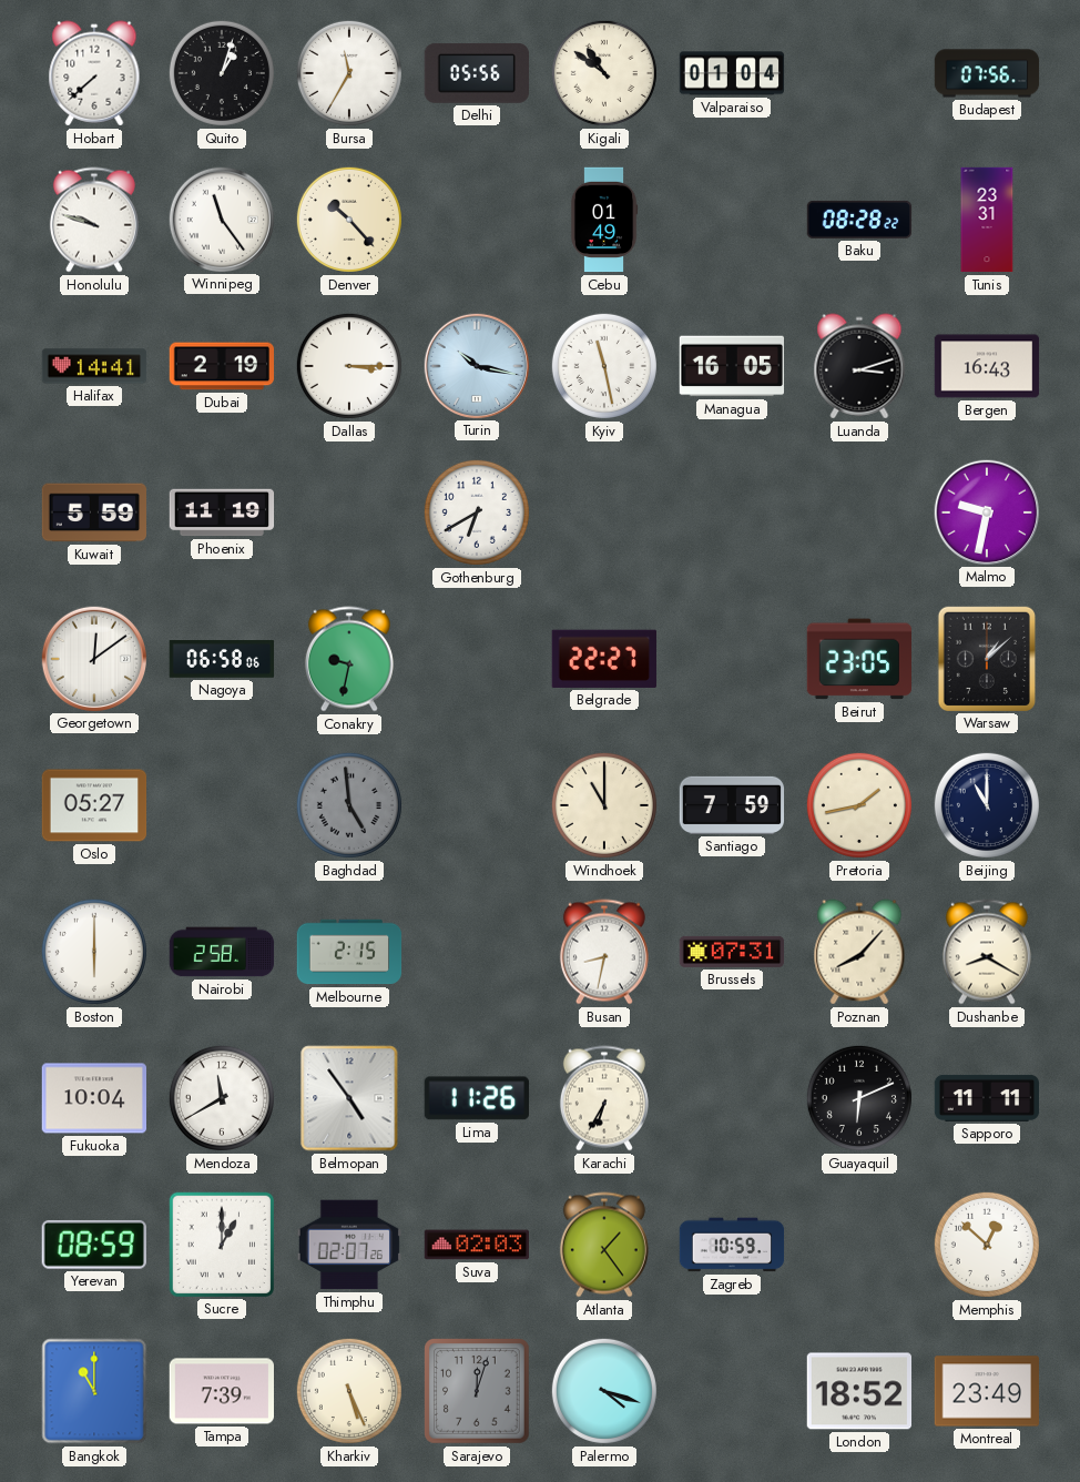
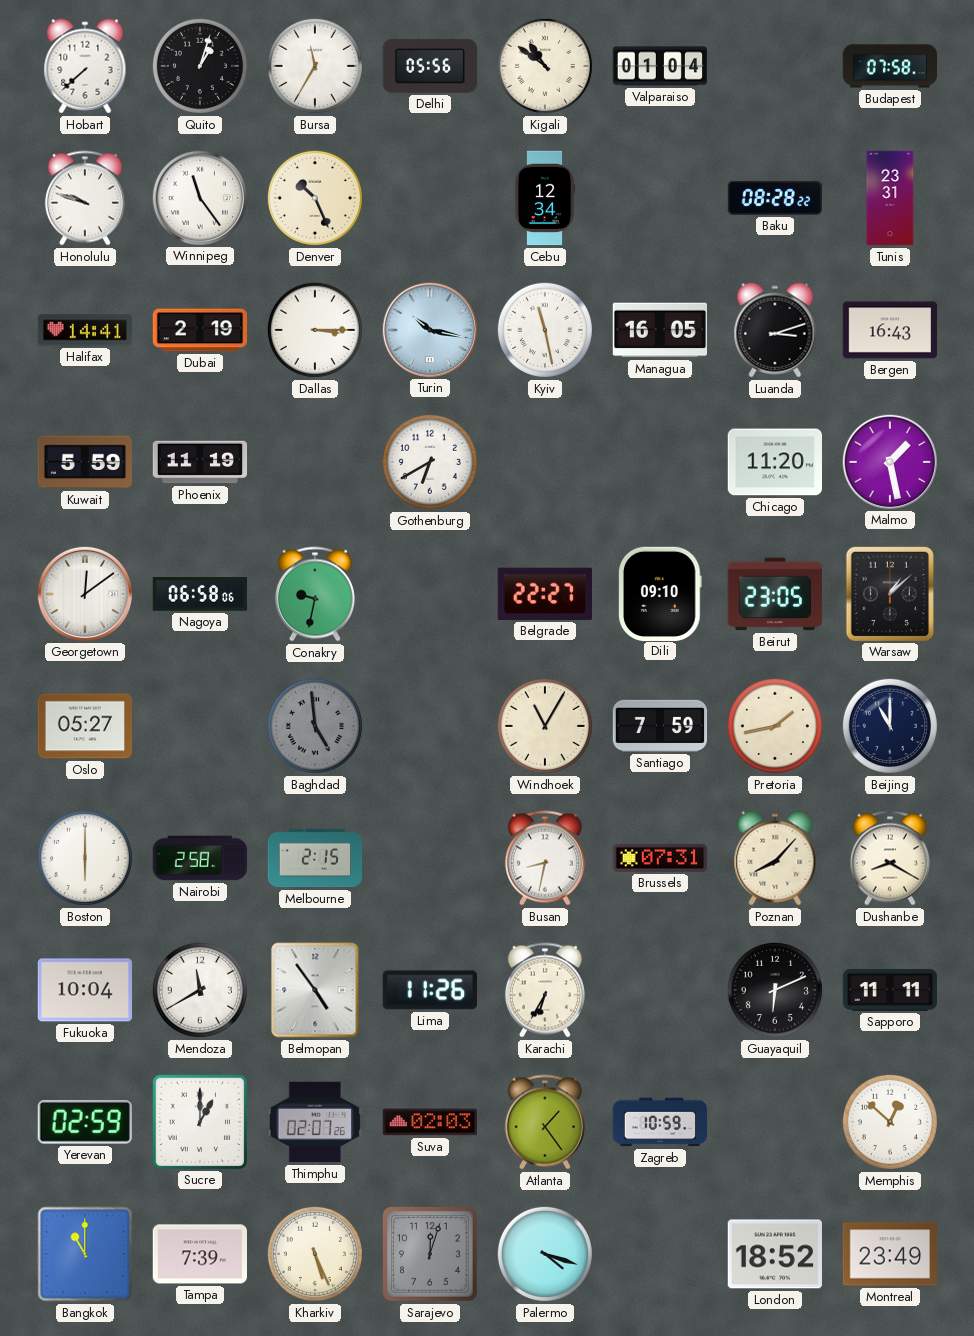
Budapest: 07:56 -> 07:58 (890, 66)
Denver: 10:23 -> 10:26 (315, 198)
Cebu: 01:49 -> 12:34 (545, 198)
Chicago: none -> 11:20 (774, 462)
Malmo: 9:32 -> 1:28 (889, 461)
Dili: none -> 09:10 (660, 593)
Windhoek: 11:00 -> 11:05 (545, 726)
Yerevan: 08:59 -> 02:59 (85, 1122)
